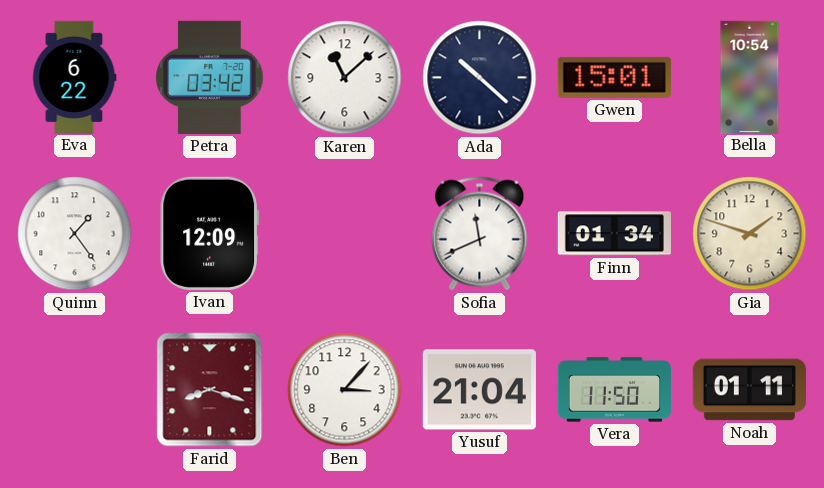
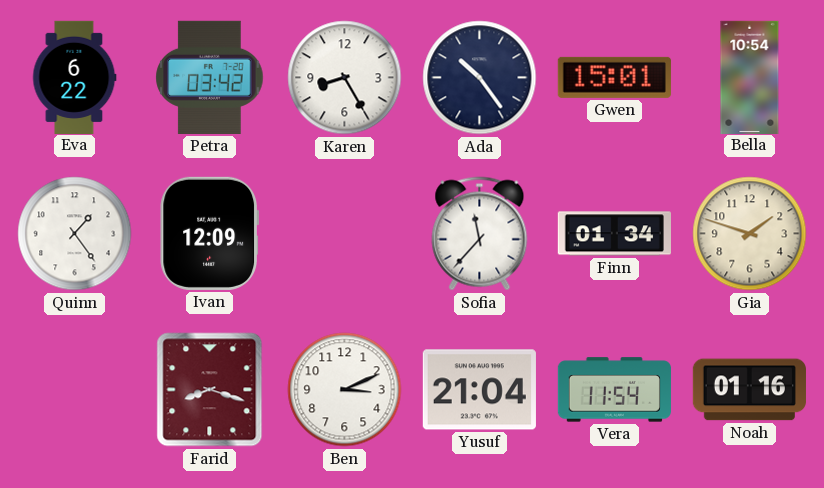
Karen: 11:08 -> 8:25 (345, 78)
Ada: 10:22 -> 10:24 (480, 78)
Sofia: 11:41 -> 11:37 (480, 234)
Ben: 3:07 -> 3:11 (345, 390)
Vera: 11:50 -> 11:54 (614, 390)
Noah: 01:11 -> 01:16 (749, 390)
